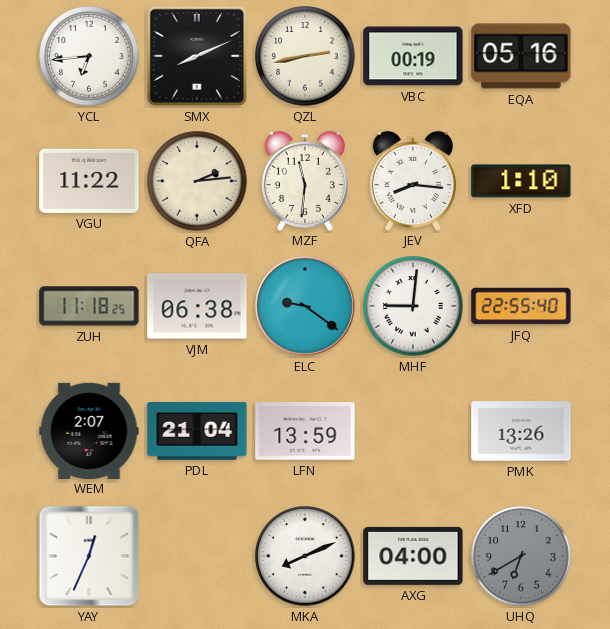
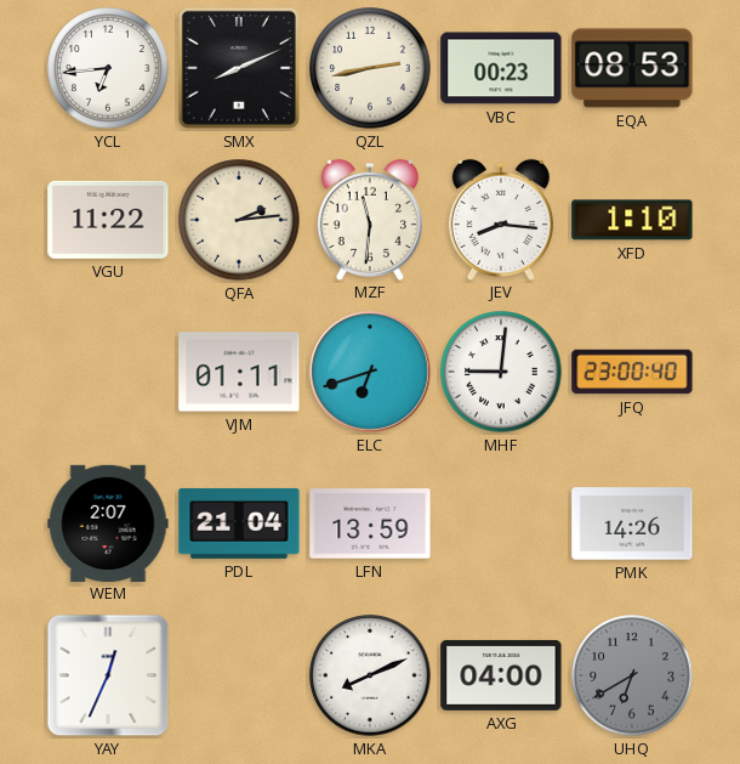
VBC: 00:19 -> 00:23 (501, 68)
EQA: 05:16 -> 08:53 (632, 68)
ZUH: 11:18 -> none (89, 306)
VJM: 06:38 -> 01:11 (239, 372)
ELC: 9:21 -> 6:42 (371, 373)
JFQ: 22:55 -> 23:00 (632, 372)
PMK: 13:26 -> 14:26 (632, 524)
